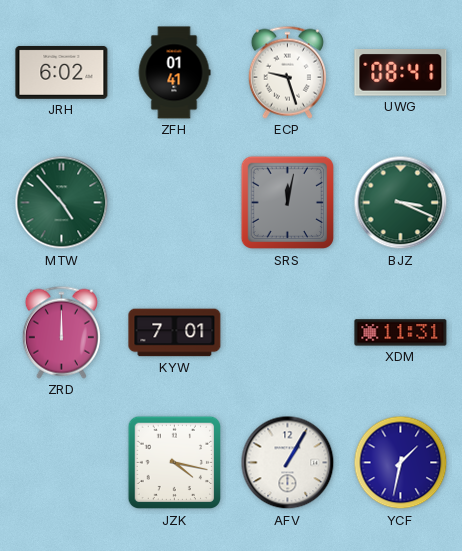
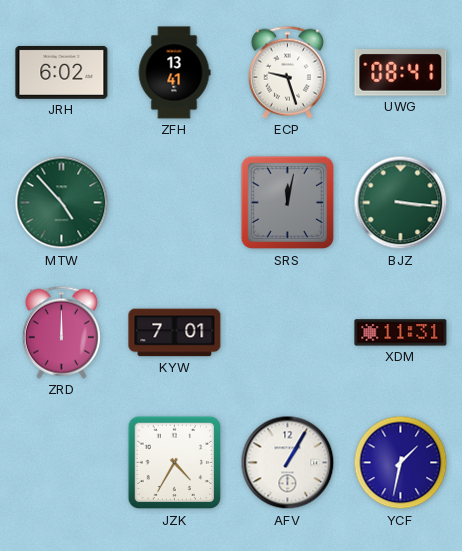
ZFH: 01:41 -> 13:41 (174, 73)
BJZ: 3:19 -> 3:16 (401, 203)
JZK: 4:17 -> 4:35 (175, 463)
